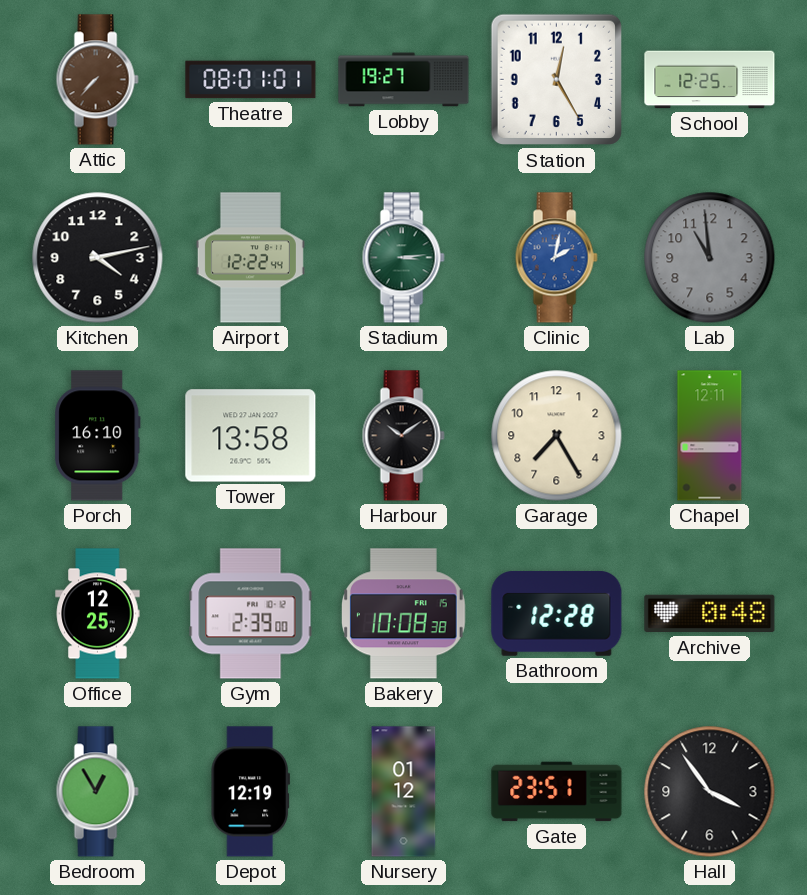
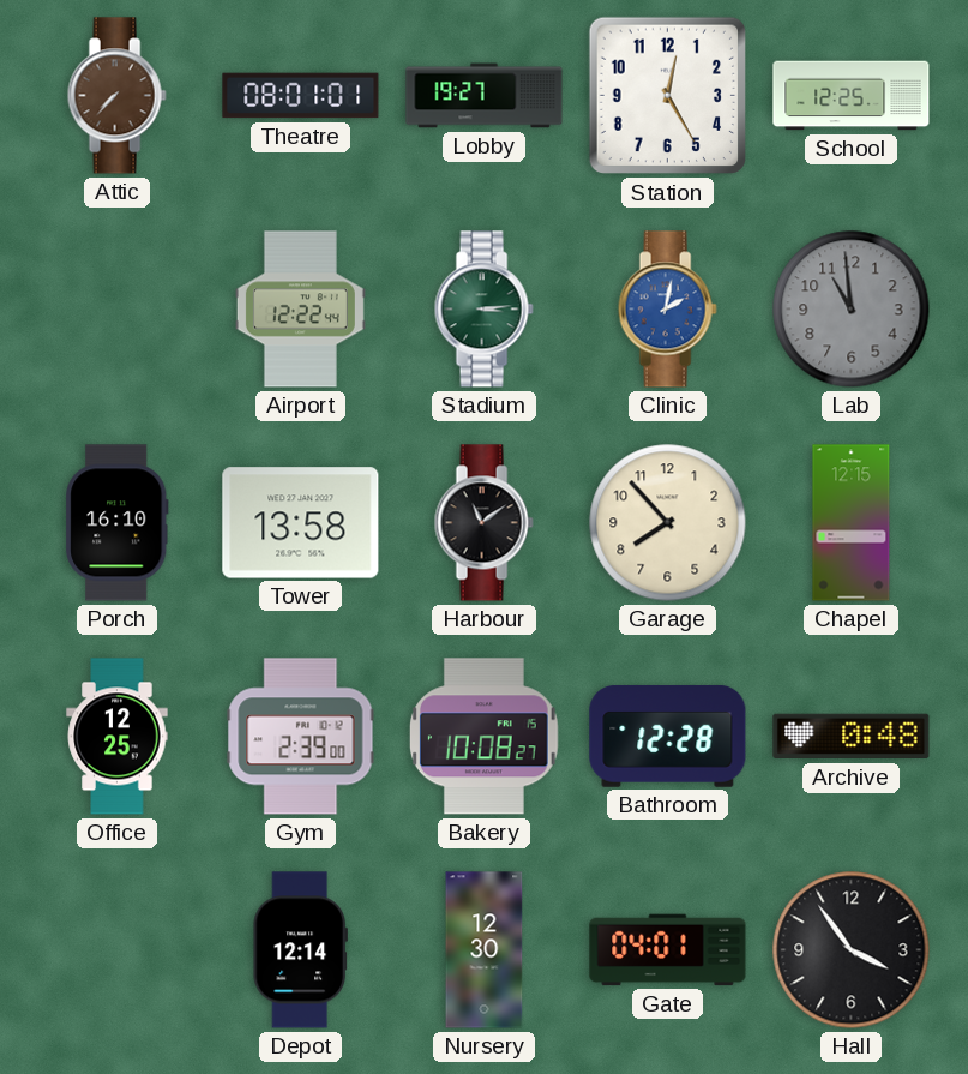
Kitchen: 4:13 -> none (98, 258)
Harbour: 10:09 -> 11:09 (483, 523)
Garage: 7:25 -> 7:53 (668, 523)
Chapel: 12:11 -> 12:15 (852, 523)
Bakery: 10:08:38 -> 10:08:27 (483, 737)
Bedroom: 12:55 -> none (97, 792)
Depot: 12:19 -> 12:14 (300, 950)
Nursery: 01:12 -> 12:30 (485, 950)
Gate: 23:51 -> 04:01 (668, 950)
